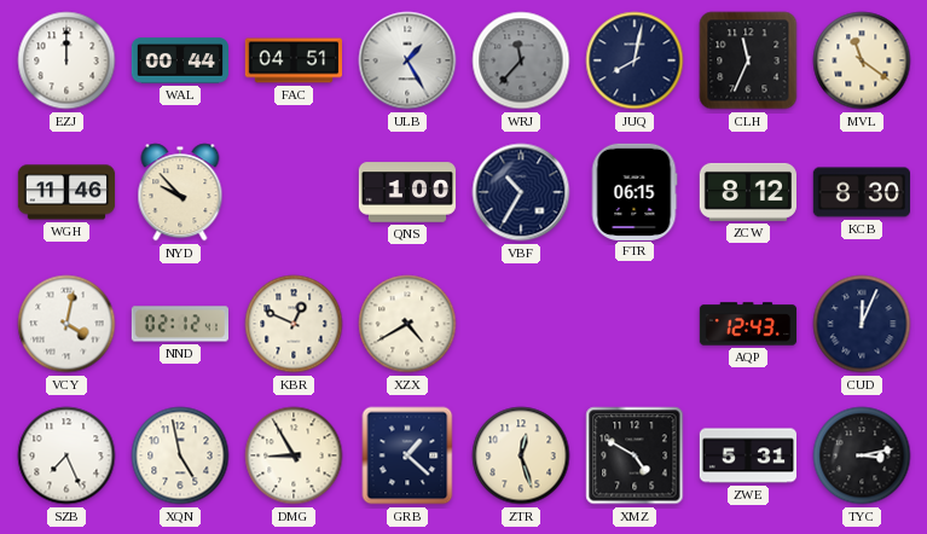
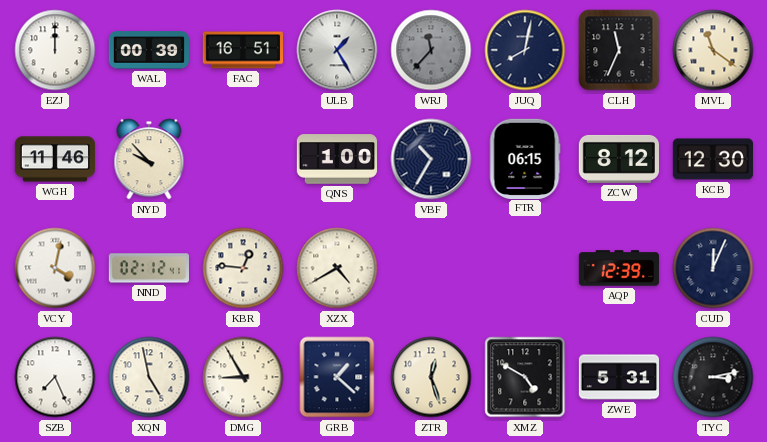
WAL: 00:44 -> 00:39 (149, 50)
FAC: 04:51 -> 16:51 (242, 50)
KCB: 8:30 -> 12:30 (712, 159)
KBR: 12:49 -> 12:46 (243, 268)
AQP: 12:43 -> 12:39 (619, 268)
